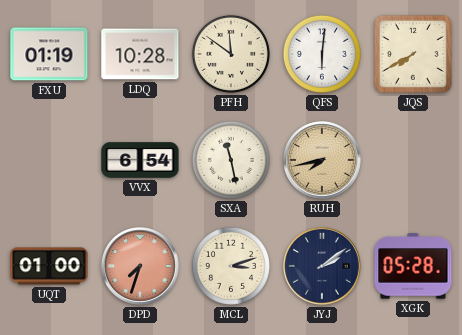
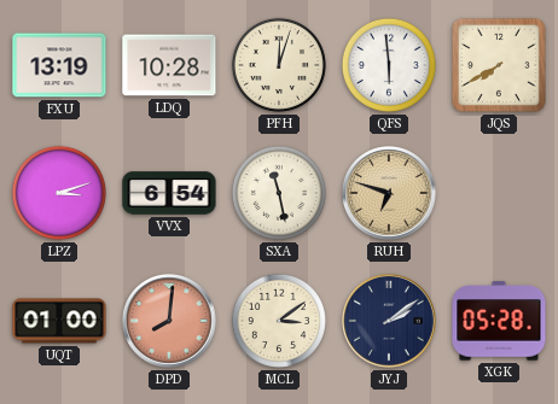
FXU: 01:19 -> 13:19 (59, 65)
PFH: 11:51 -> 12:03 (279, 65)
QFS: 6:01 -> 5:59 (389, 65)
LPZ: none -> 3:12 (59, 193)
RUH: 7:43 -> 6:48 (390, 194)
DPD: 7:33 -> 8:01 (170, 322)
MCL: 3:12 -> 3:09 (279, 321)
